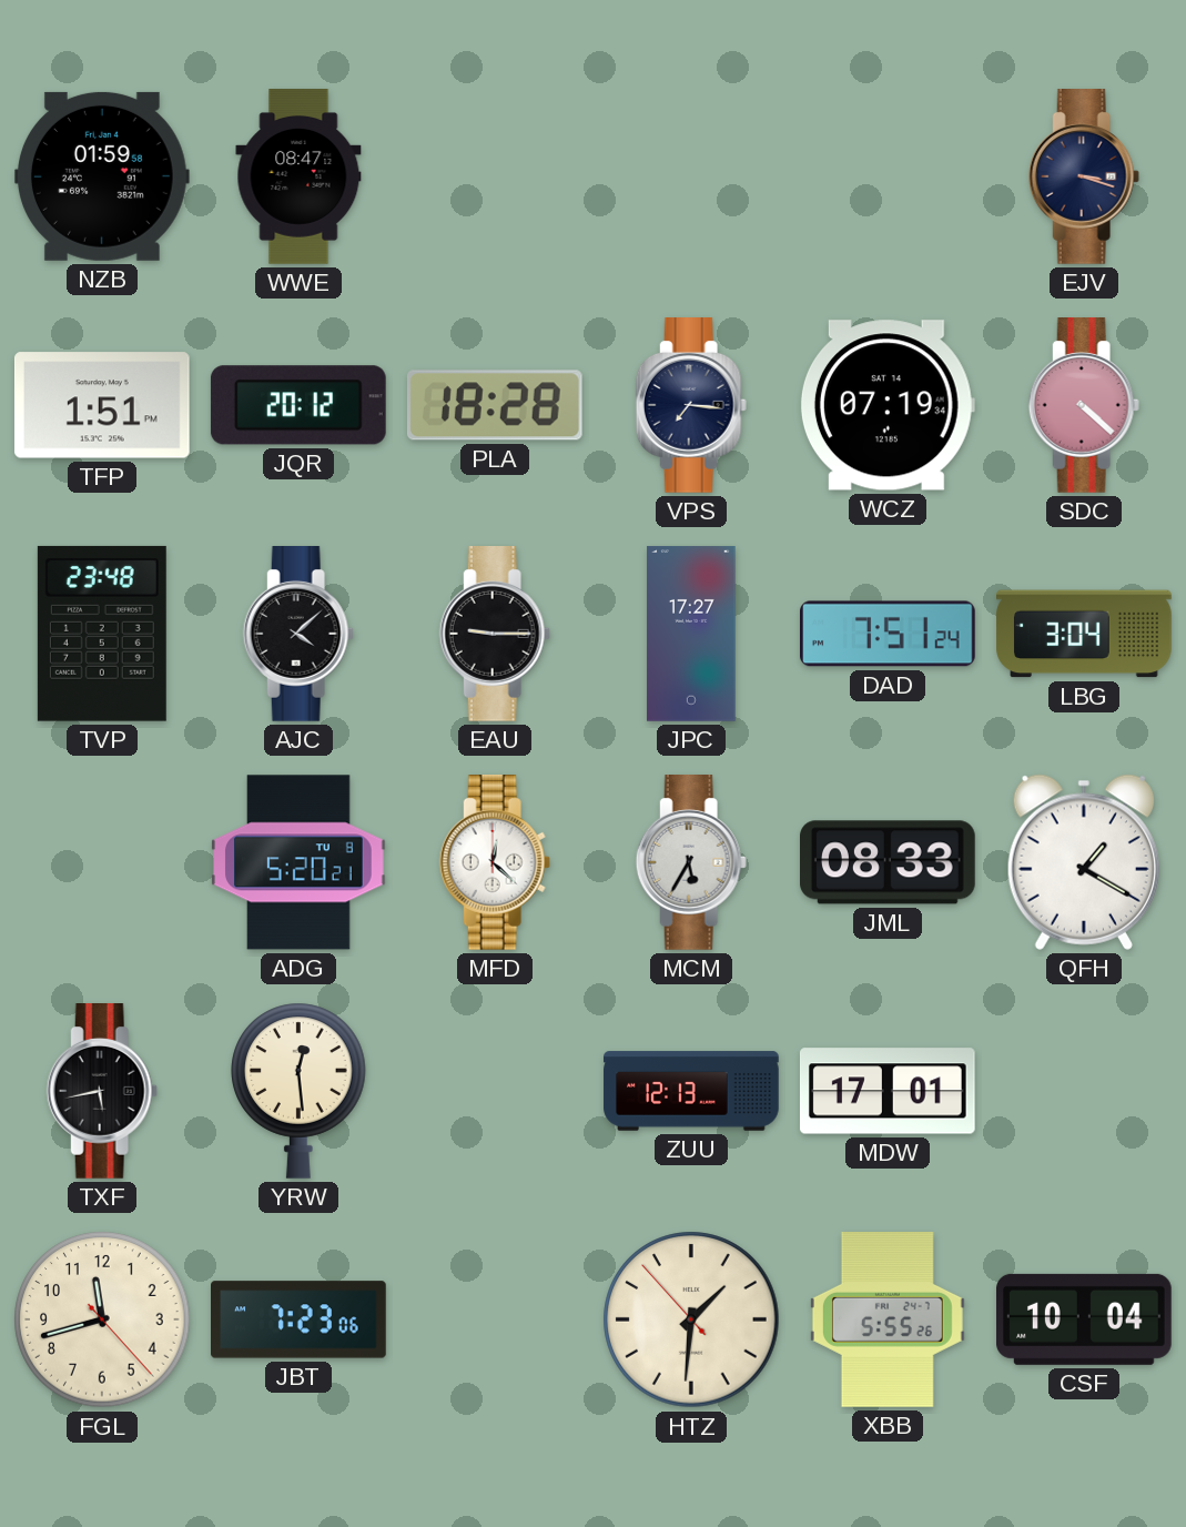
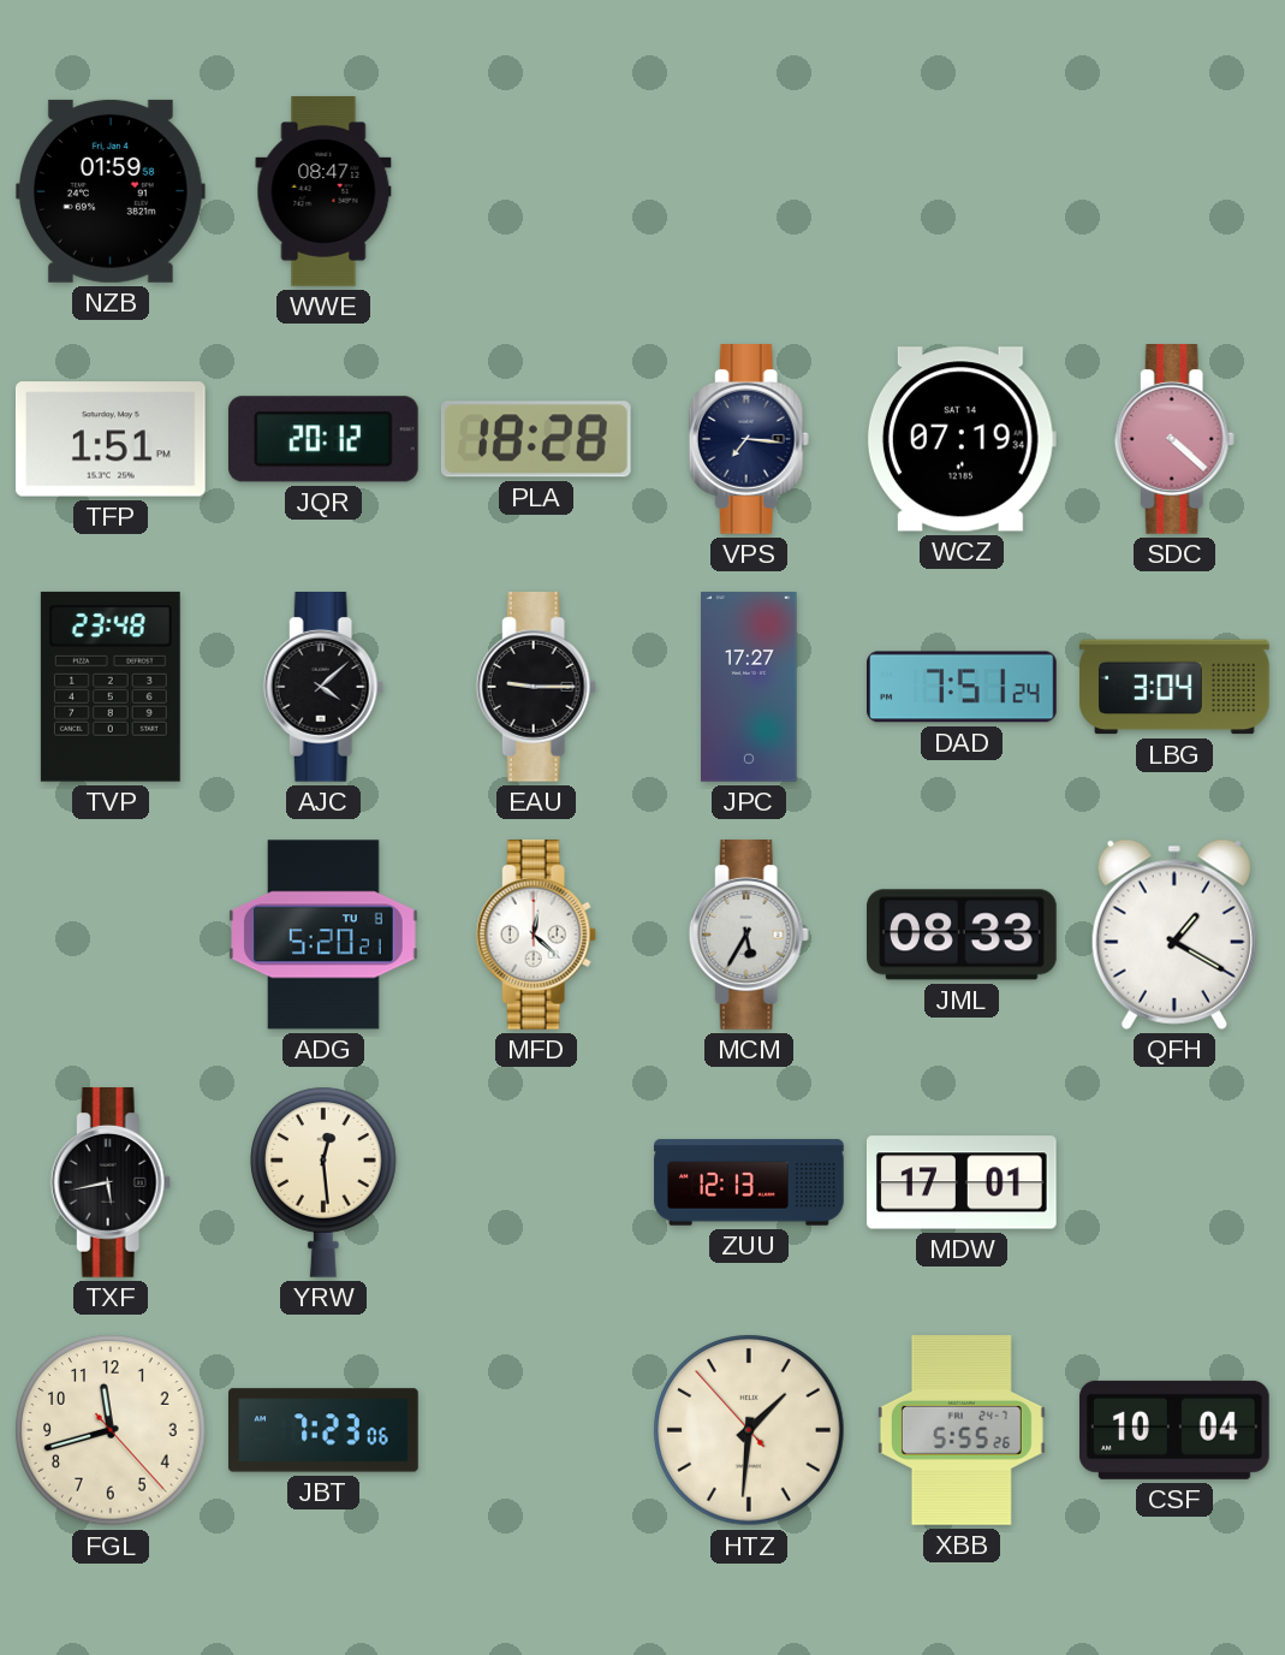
EJV: 3:18 -> none (1084, 178)
